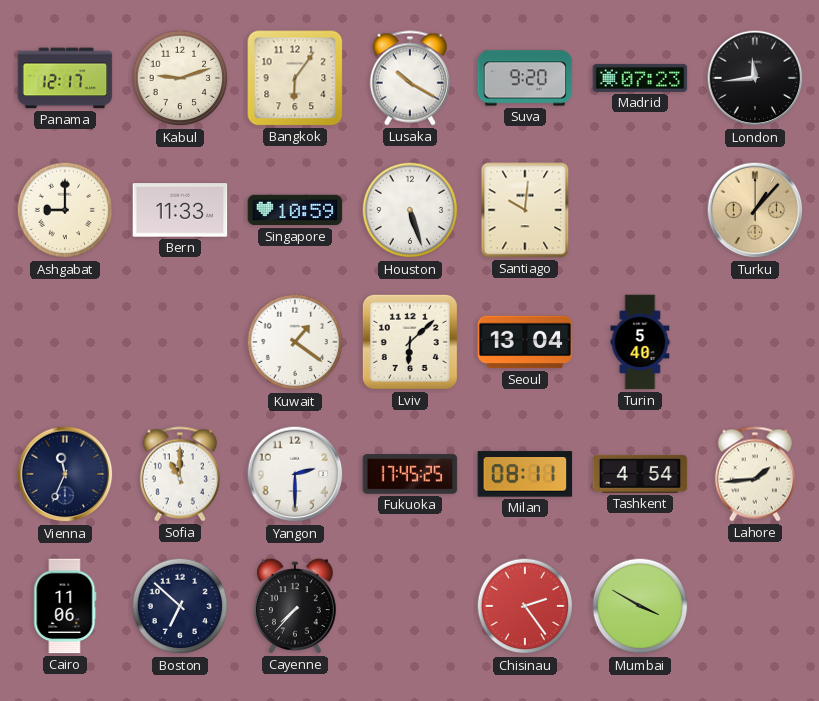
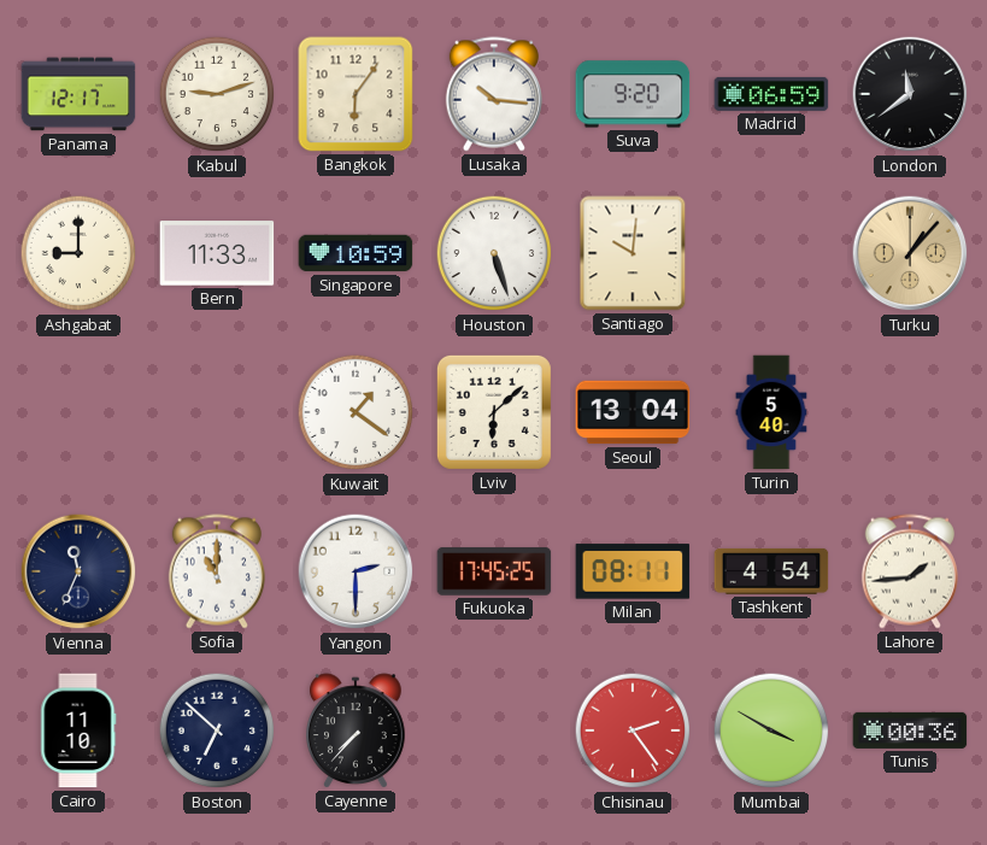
Lusaka: 10:20 -> 10:16 (494, 94)
Madrid: 07:23 -> 06:59 (771, 94)
London: 11:44 -> 11:39 (910, 94)
Cairo: 11:06 -> 11:10 (78, 730)
Tunis: none -> 00:36 (910, 730)
